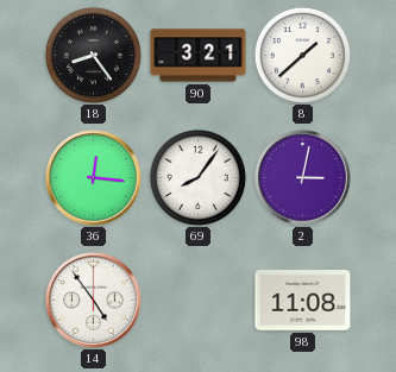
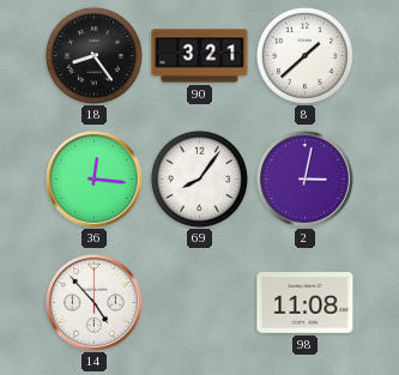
14: 4:54 -> 4:53 (95, 303)
